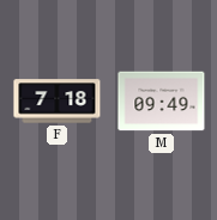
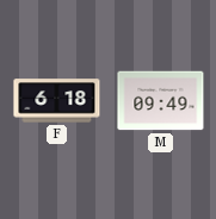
F: 7:18 -> 6:18 (57, 101)
